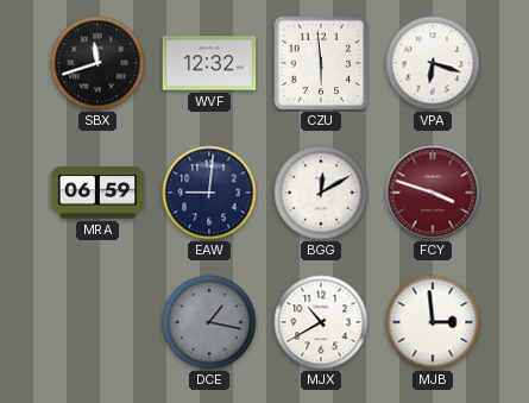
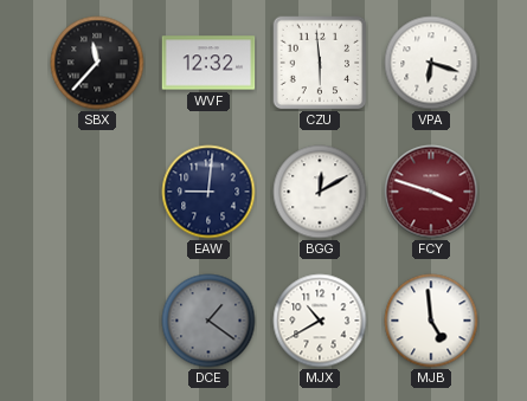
SBX: 11:42 -> 11:37 (97, 63)
MRA: 06:59 -> none (97, 193)
DCE: 1:17 -> 1:21 (208, 321)
MJB: 2:59 -> 4:59 (431, 321)
